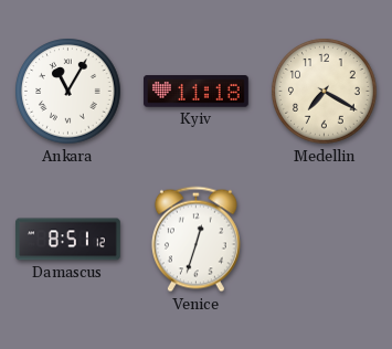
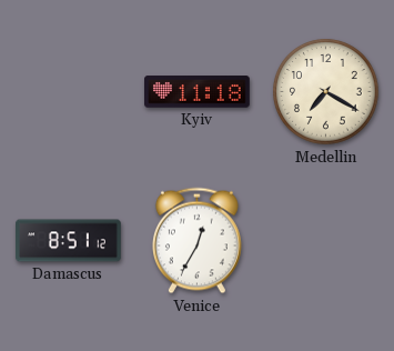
Ankara: 11:05 -> none (68, 92)
Venice: 12:33 -> 12:35 (196, 241)
